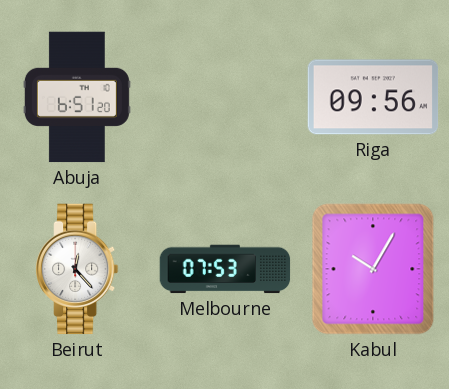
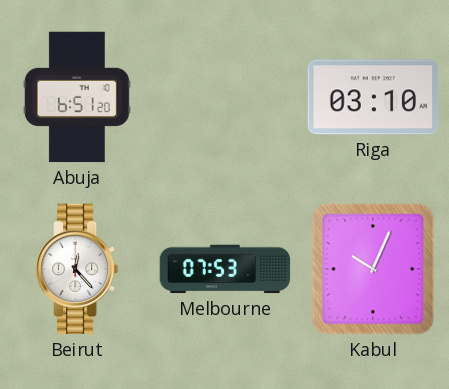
Riga: 09:56 -> 03:10 (373, 97)
Kabul: 10:05 -> 10:04 (373, 269)
